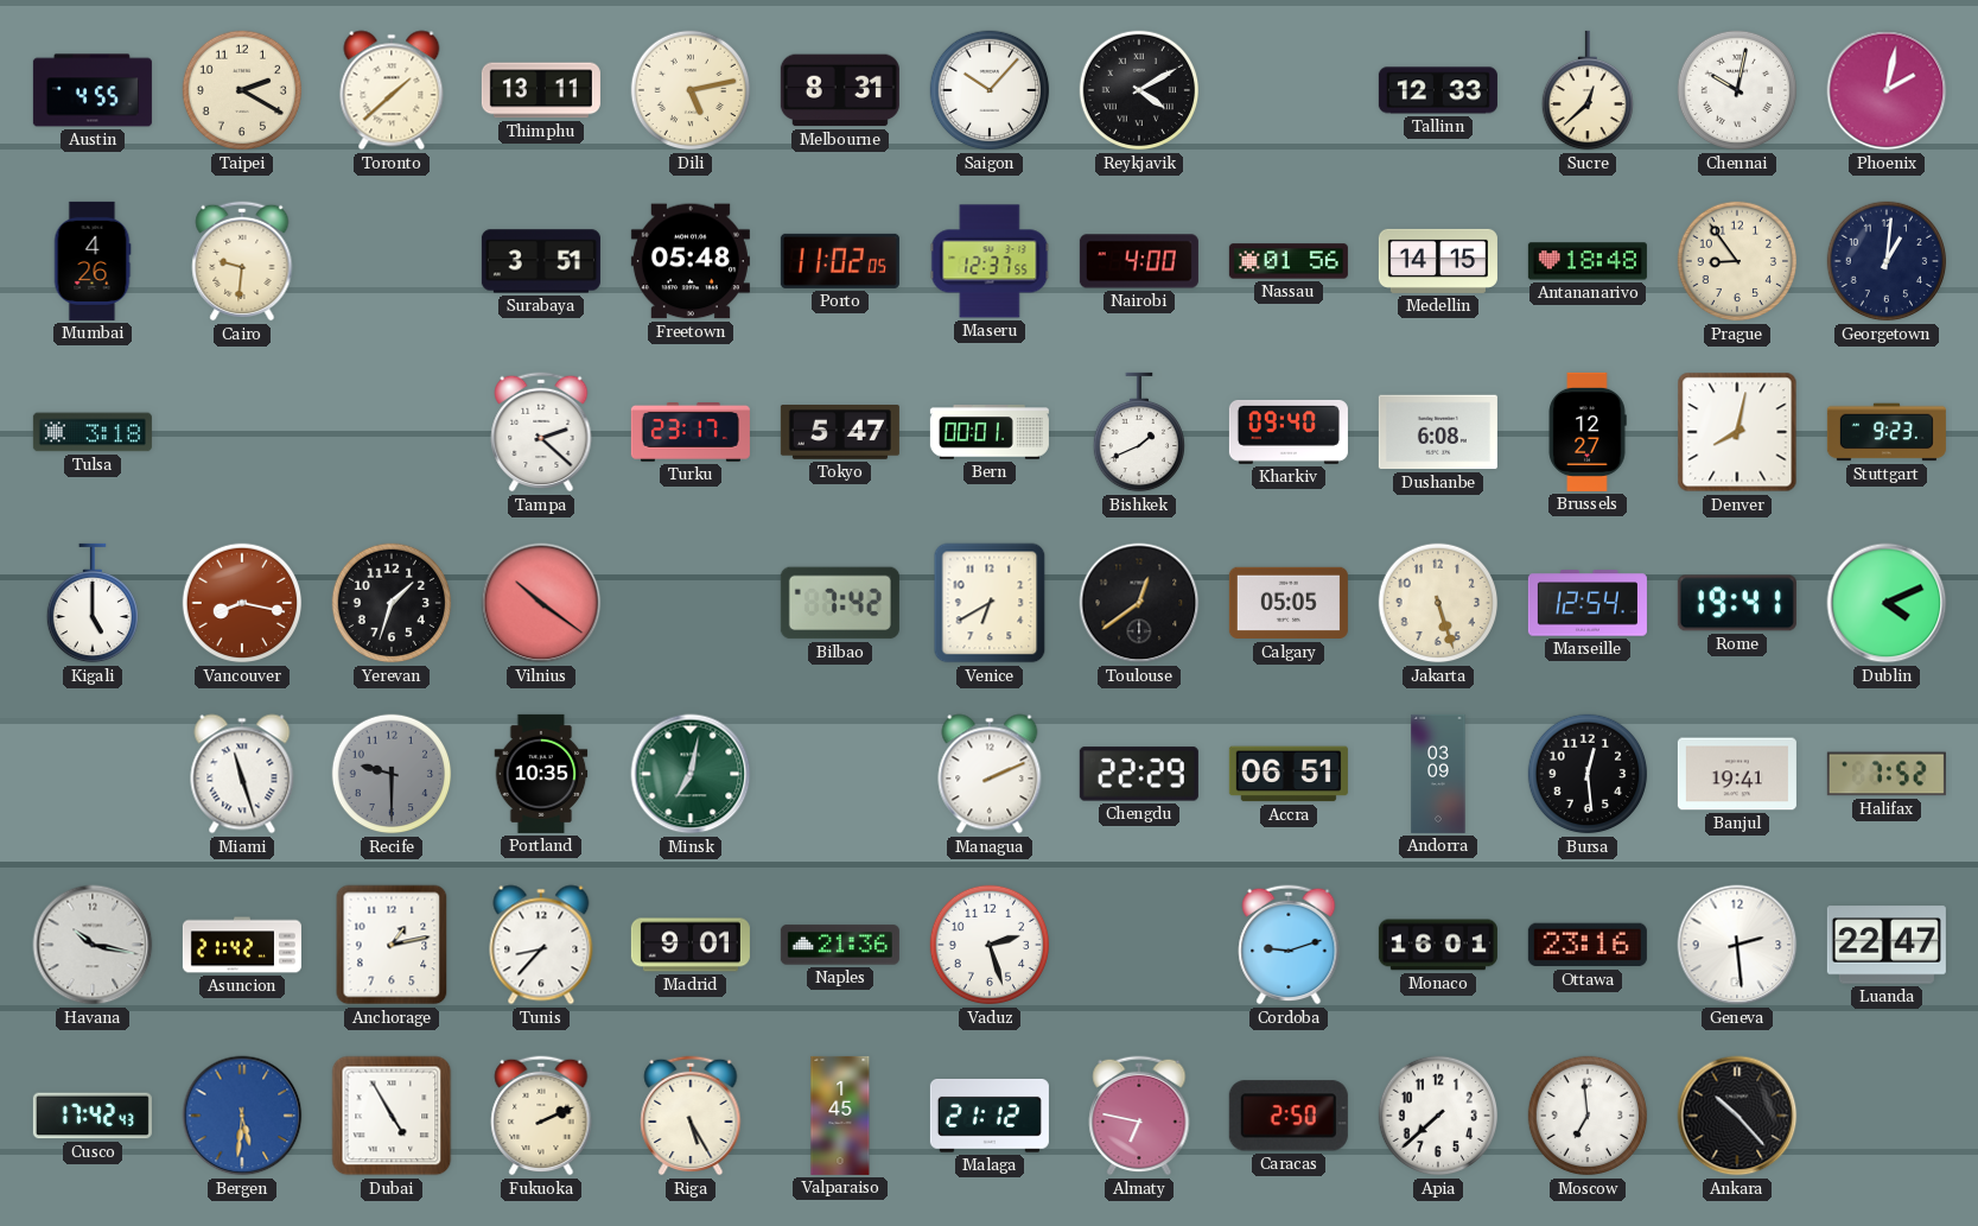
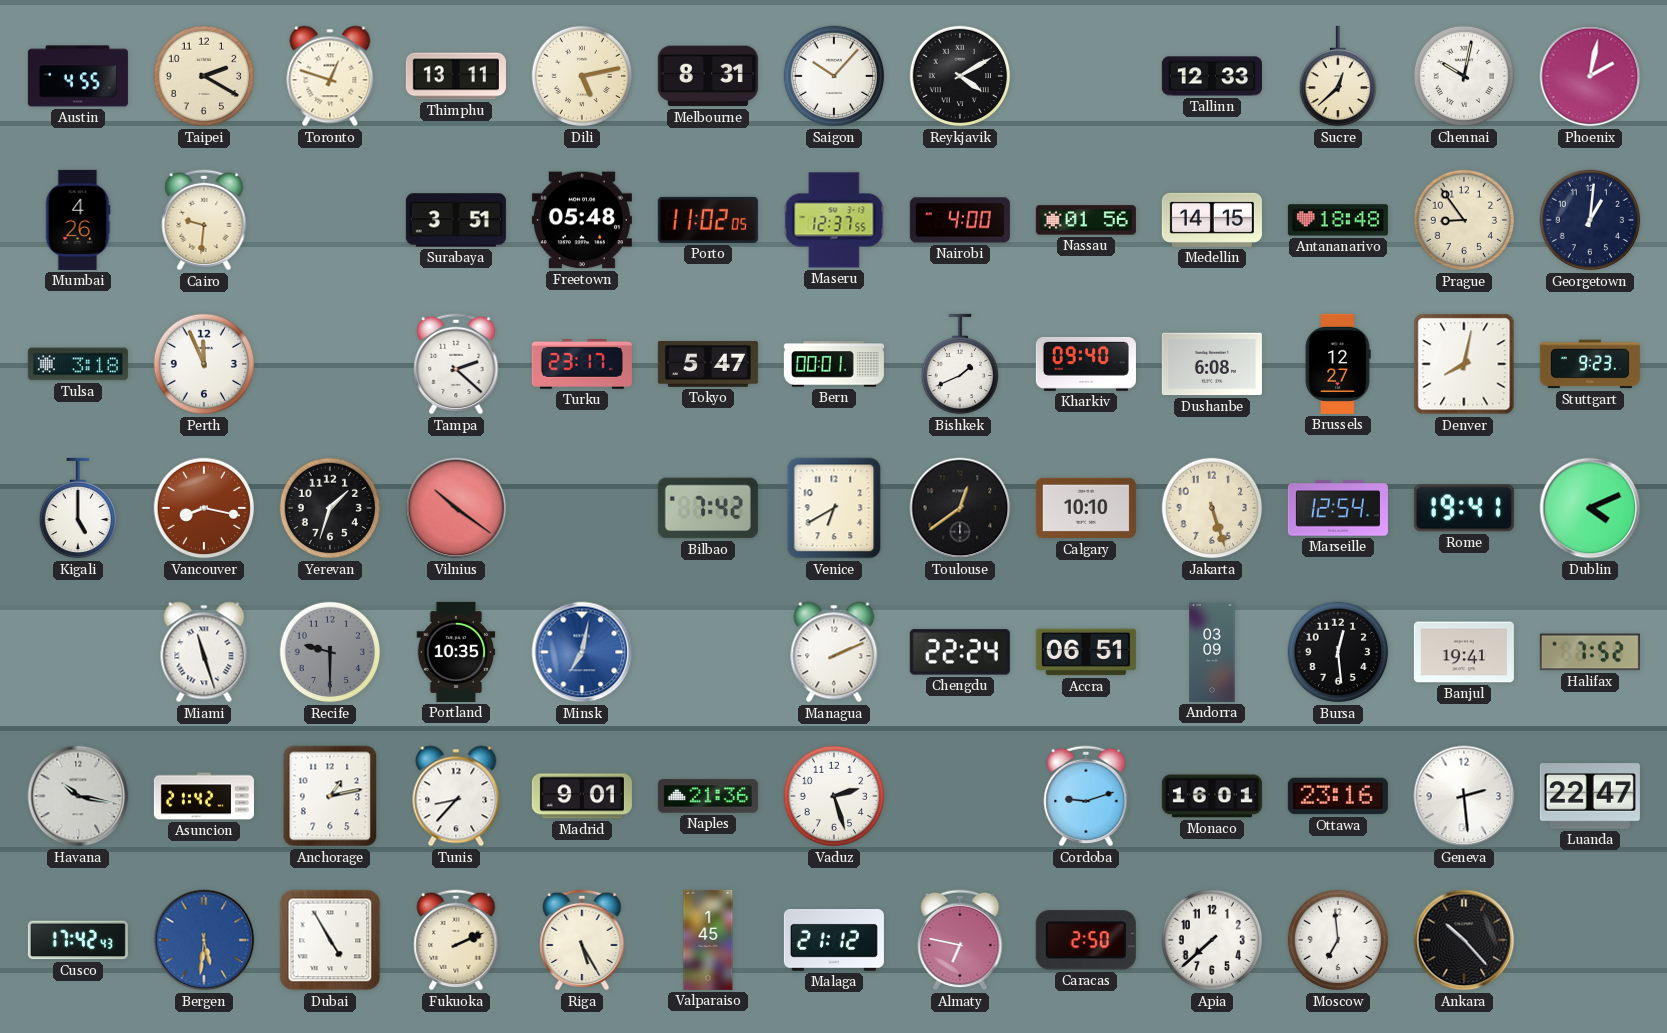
Toronto: 1:38 -> 12:48 (330, 76)
Perth: none -> 11:56 (204, 364)
Calgary: 05:05 -> 10:10 (1086, 508)
Minsk dial: green -> blue (582, 652)
Chengdu: 22:29 -> 22:24 (960, 652)
